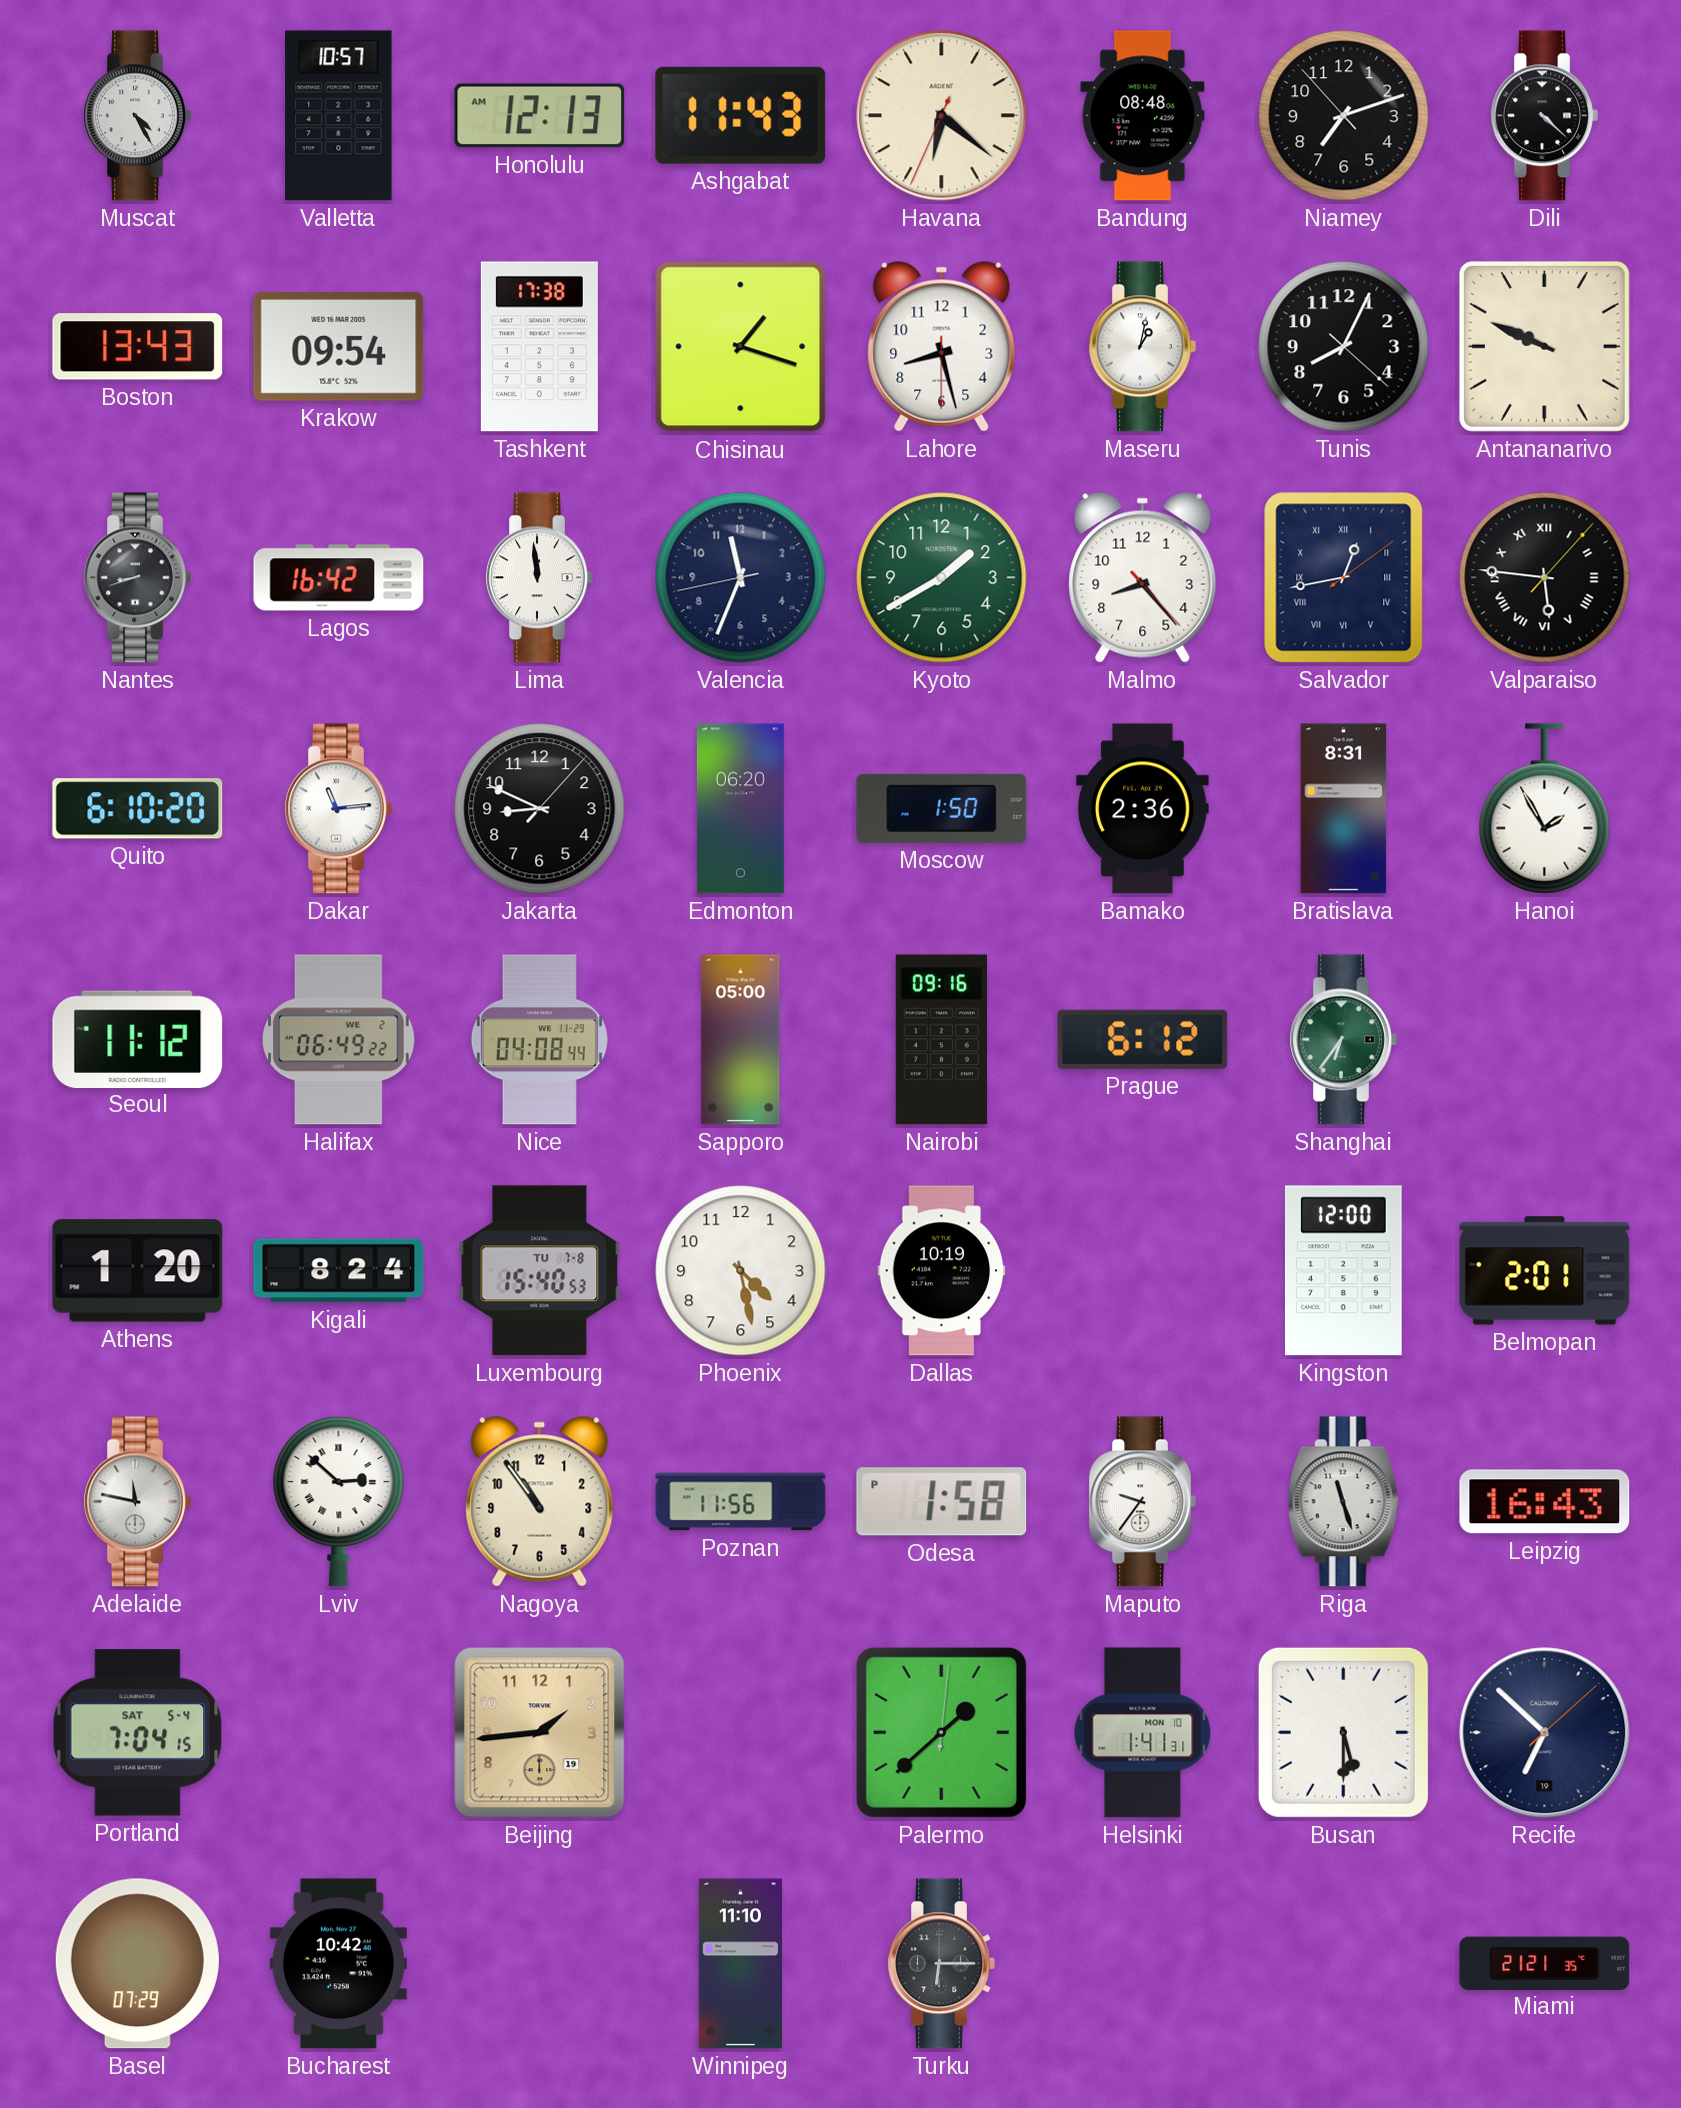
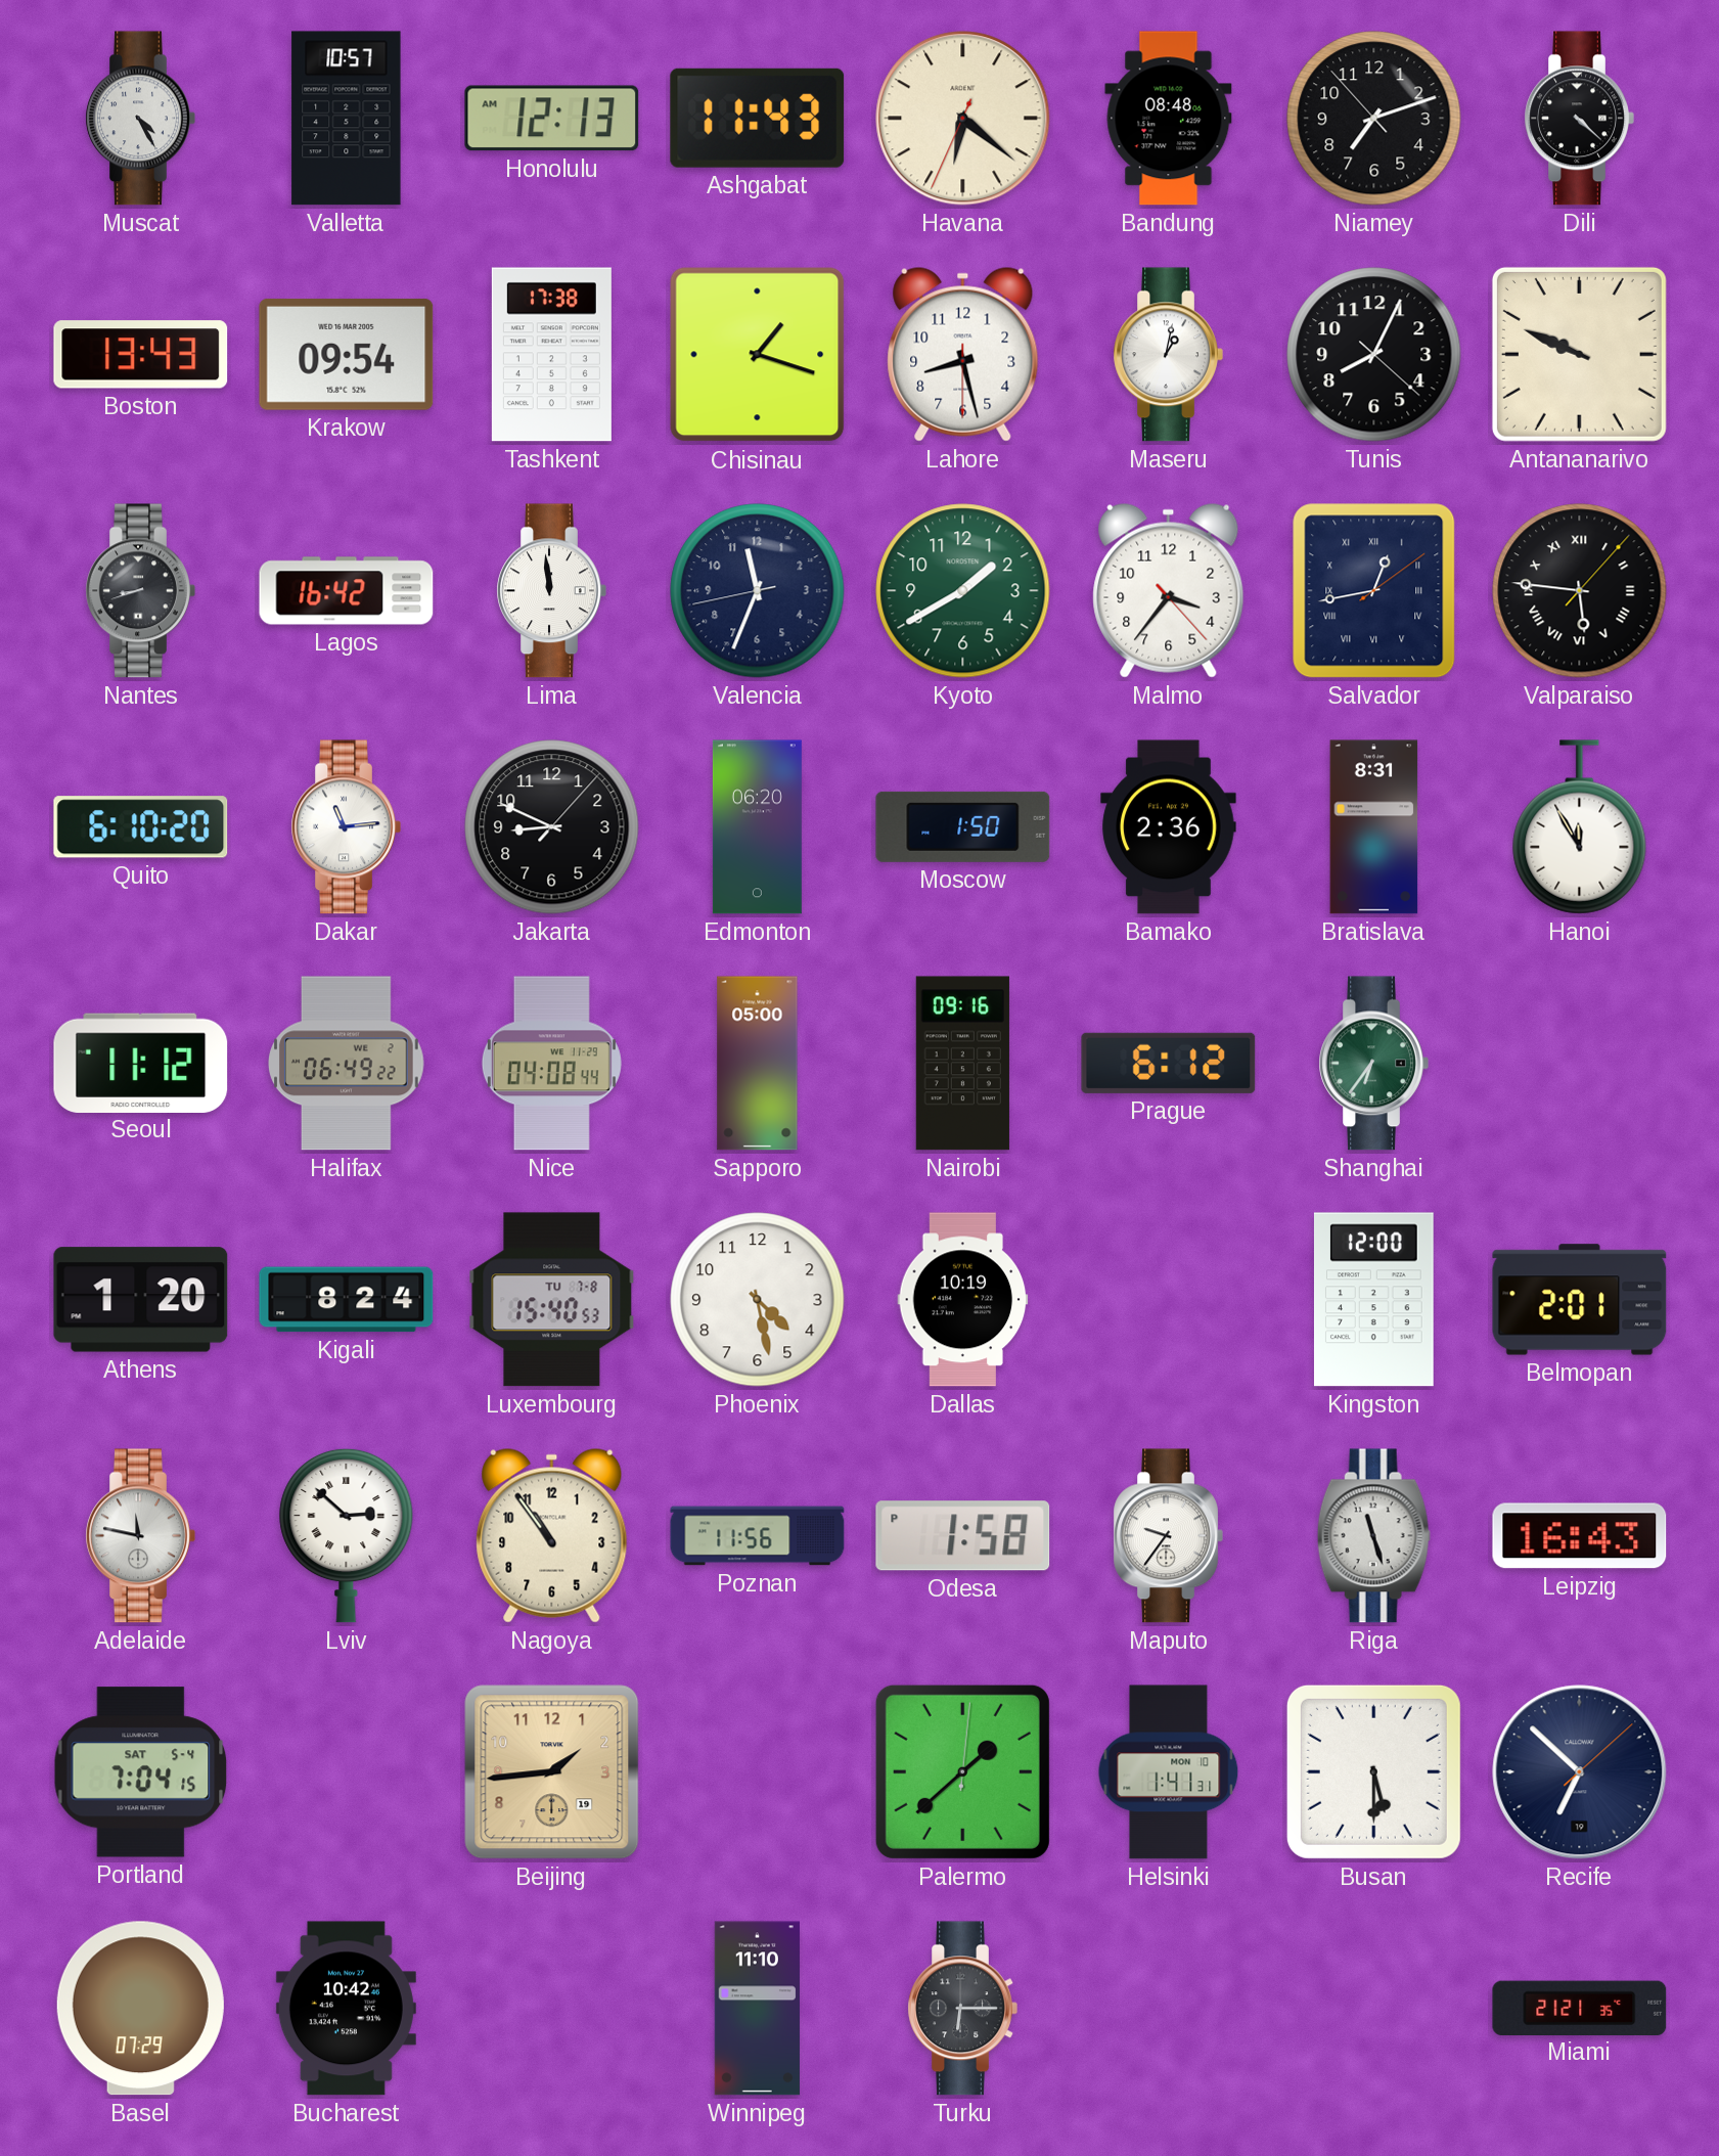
Malmo: 8:23 -> 3:36 (1169, 590)
Hanoi: 1:55 -> 11:55 (1580, 827)
